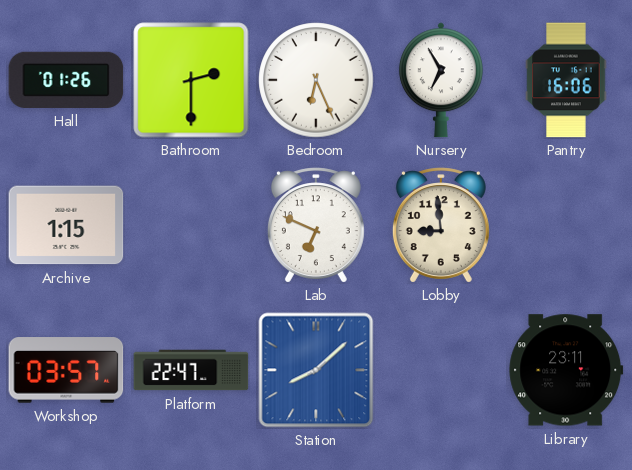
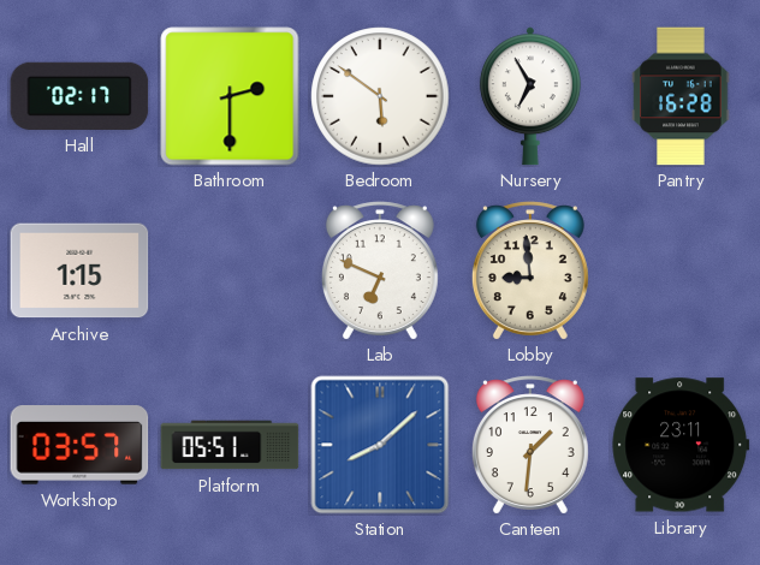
Hall: 01:26 -> 02:17 (79, 96)
Bedroom: 6:26 -> 5:51 (380, 96)
Pantry: 16:06 -> 16:28 (681, 96)
Platform: 22:47 -> 05:51 (230, 445)
Canteen: none -> 1:31 (530, 445)
